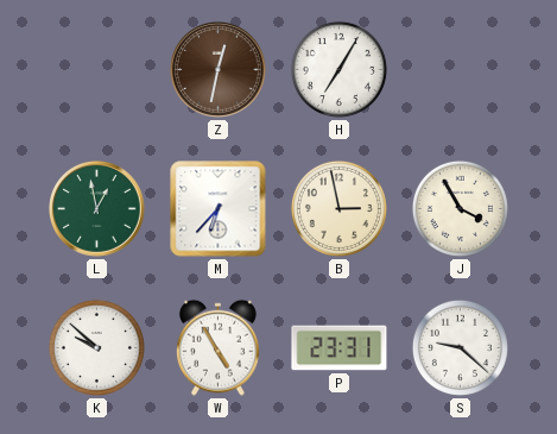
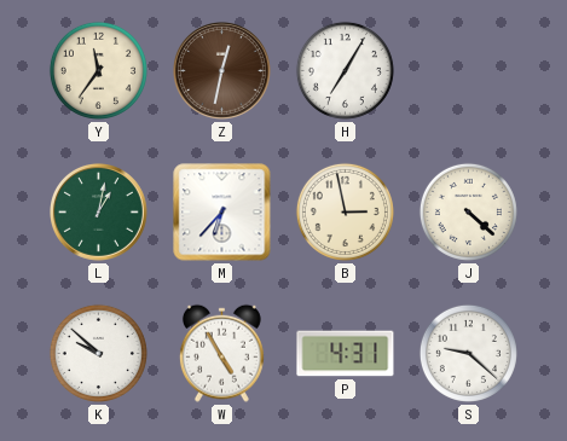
Y: none -> 11:36 (98, 70)
L: 12:58 -> 1:02 (99, 213)
J: 3:55 -> 4:22 (468, 211)
P: 23:31 -> 4:31 (346, 354)
